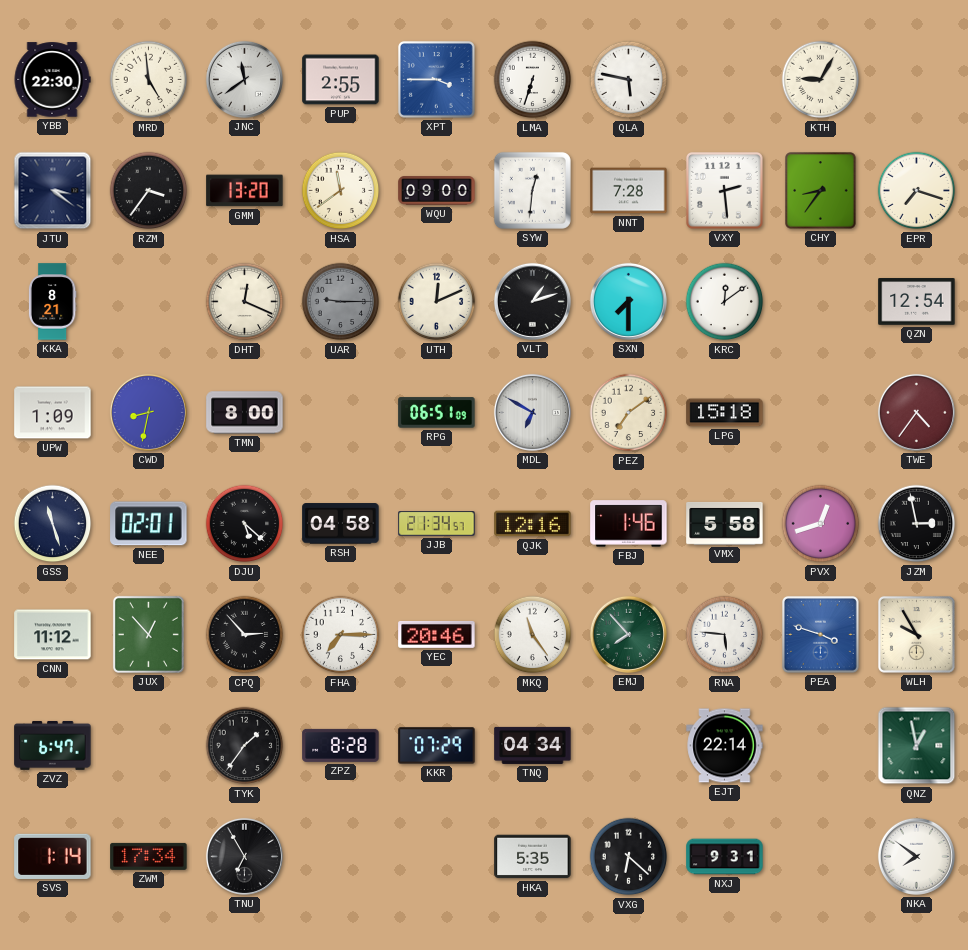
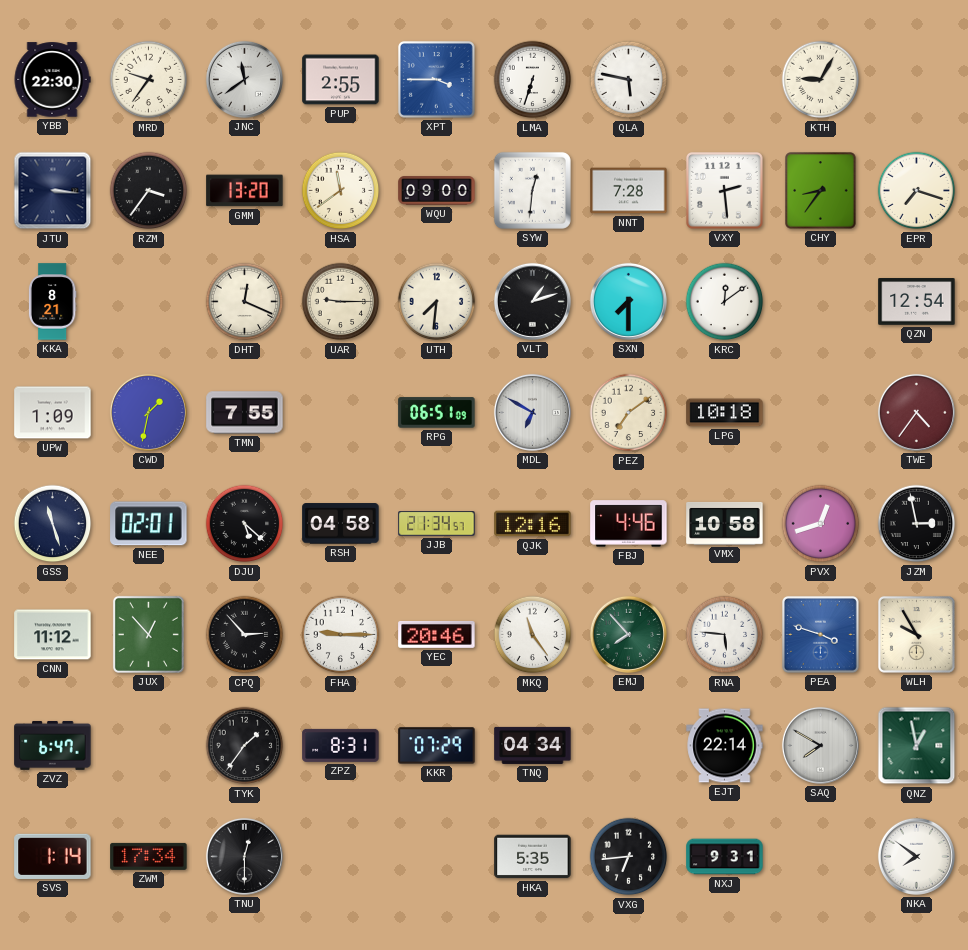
MRD: 4:59 -> 9:36 (149, 80)
JTU: 3:21 -> 3:16 (53, 191)
UAR dial: grey -> cream (341, 302)
UTH: 12:11 -> 7:31 (437, 302)
CWD: 8:32 -> 1:32 (148, 412)
TMN: 8:00 -> 7:55 (245, 413)
LPG: 15:18 -> 10:18 (725, 413)
FBJ: 1:46 -> 4:46 (629, 524)
VMX: 5:58 -> 10:58 (725, 523)
FHA: 7:15 -> 9:15 (341, 635)
ZPZ: 8:28 -> 8:31 (341, 745)
SAQ: none -> 7:50 (820, 745)
TNU: 6:55 -> 12:30 (244, 856)
VXG: 6:22 -> 6:44 (629, 857)
